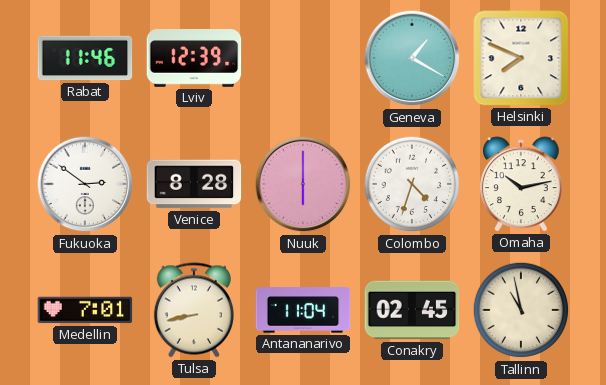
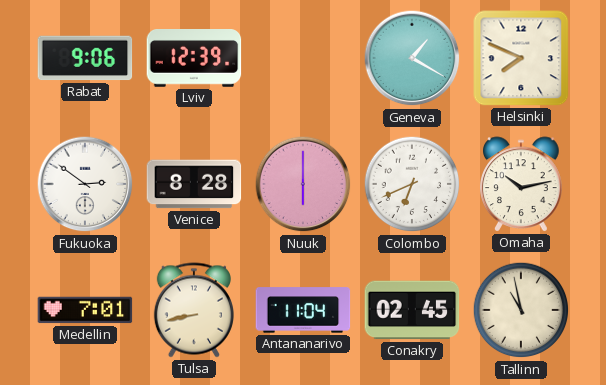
Rabat: 11:46 -> 9:06 (85, 58)
Colombo: 4:33 -> 6:41 (412, 184)
